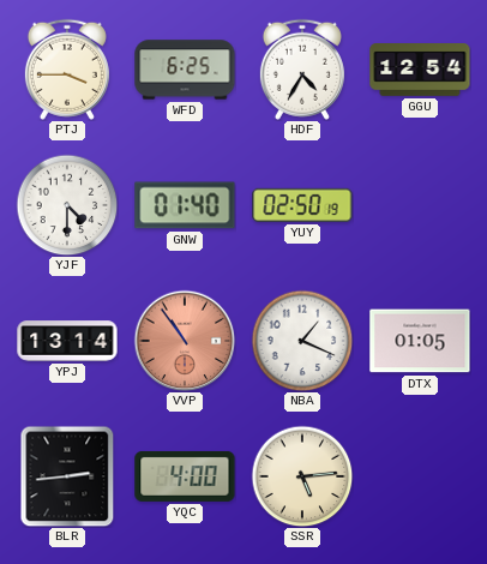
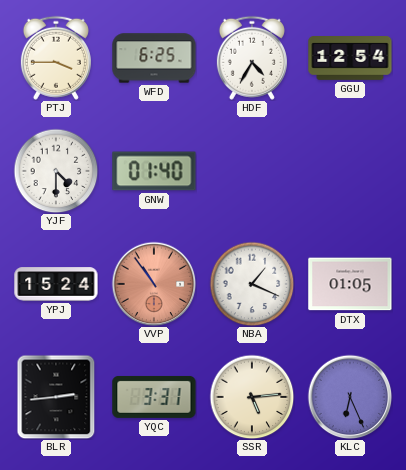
YUY: 02:50 -> none (302, 205)
YPJ: 13:14 -> 15:24 (56, 284)
YQC: 4:00 -> 3:31 (154, 397)
KLC: none -> 6:26 (350, 397)
